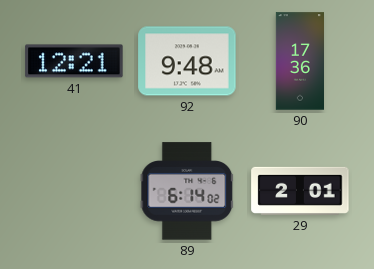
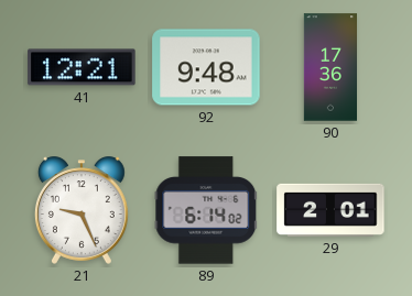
21: none -> 9:26 (82, 210)
